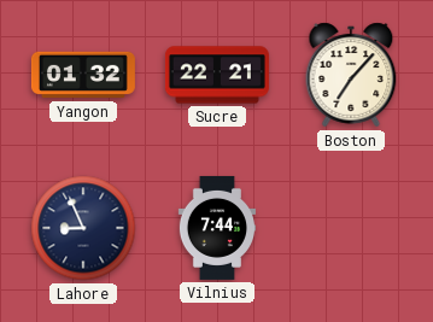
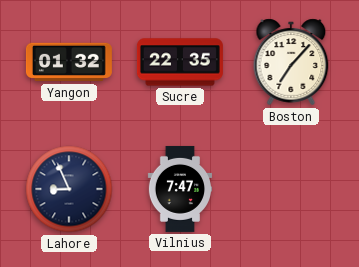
Sucre: 22:21 -> 22:35 (180, 62)
Vilnius: 7:44 -> 7:47 (179, 189)
